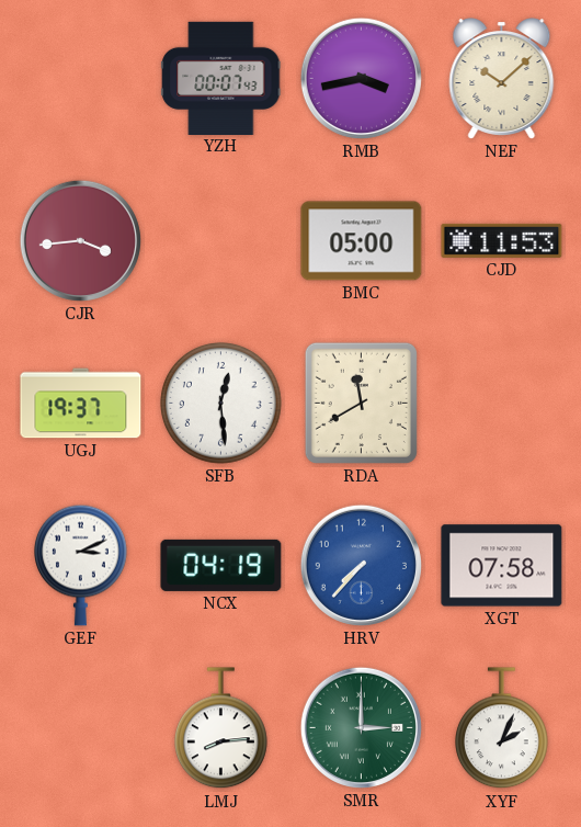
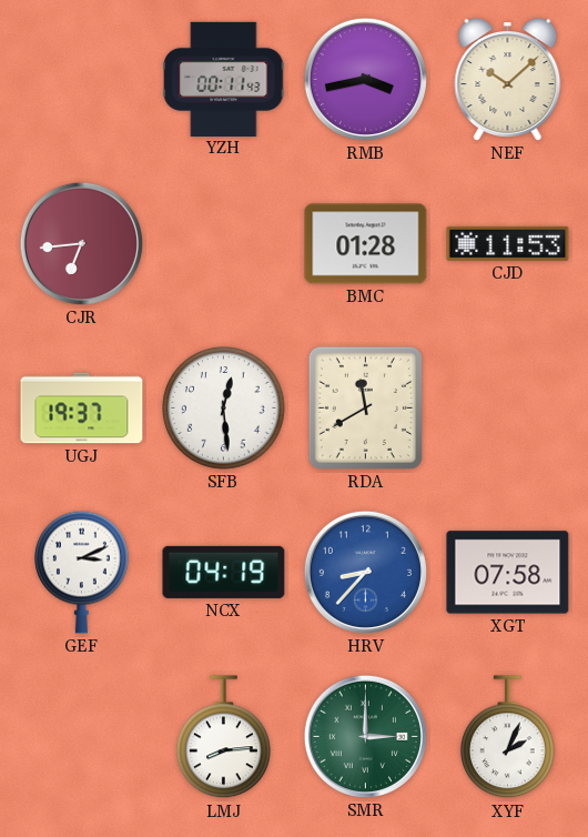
YZH: 00:07 -> 00:11 (224, 79)
CJR: 3:44 -> 6:44 (81, 243)
BMC: 05:00 -> 01:28 (366, 244)
HRV: 7:37 -> 8:37 (365, 572)
